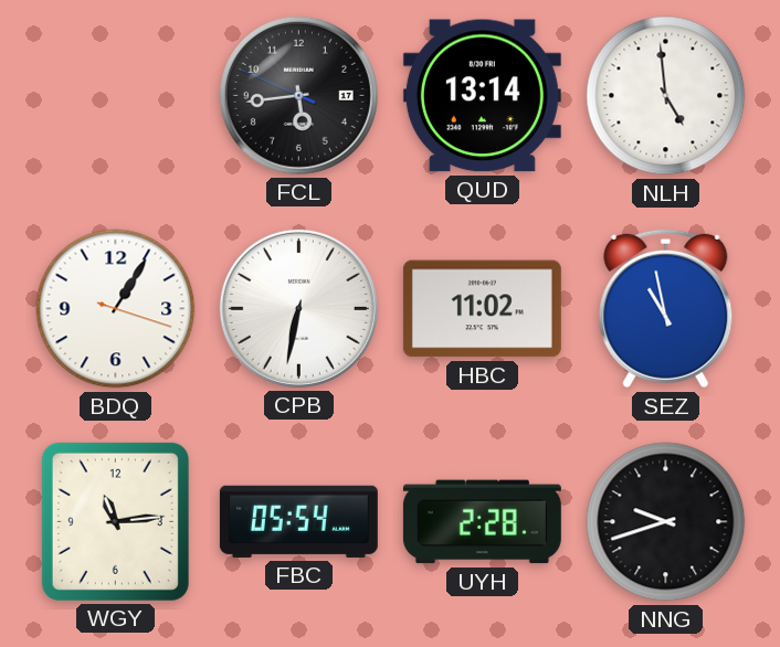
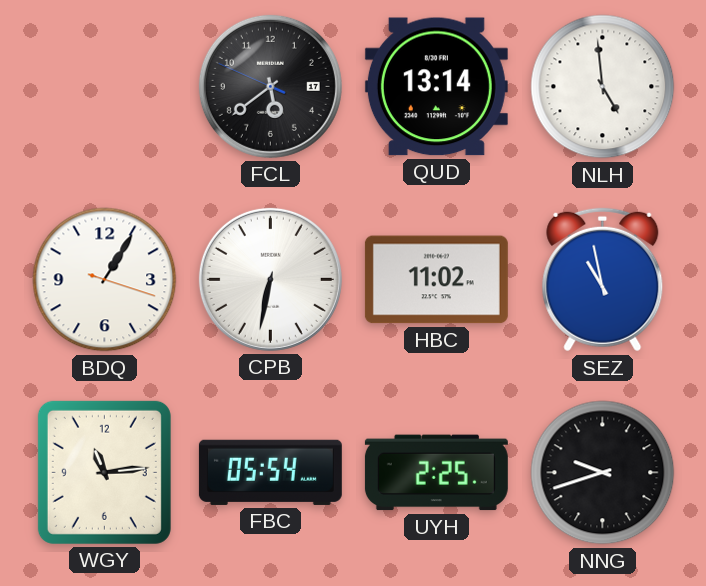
FCL: 5:43 -> 5:38 (270, 86)
UYH: 2:28 -> 2:25 (436, 473)
